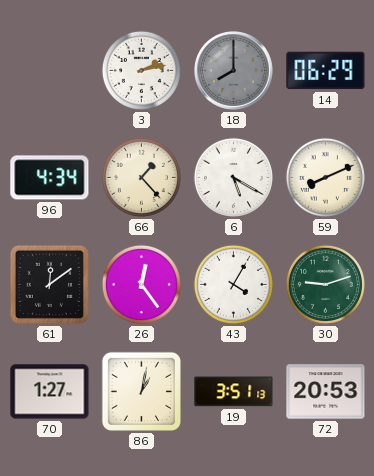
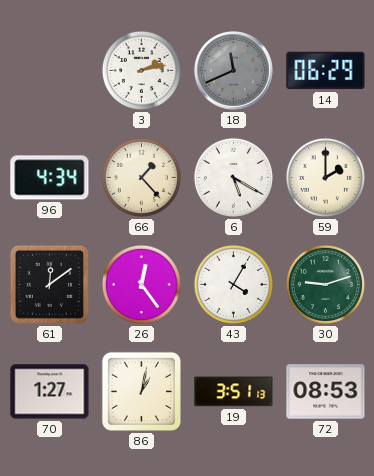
18: 8:00 -> 11:41 (234, 71)
59: 8:11 -> 2:00 (325, 177)
72: 20:53 -> 08:53 (326, 392)
